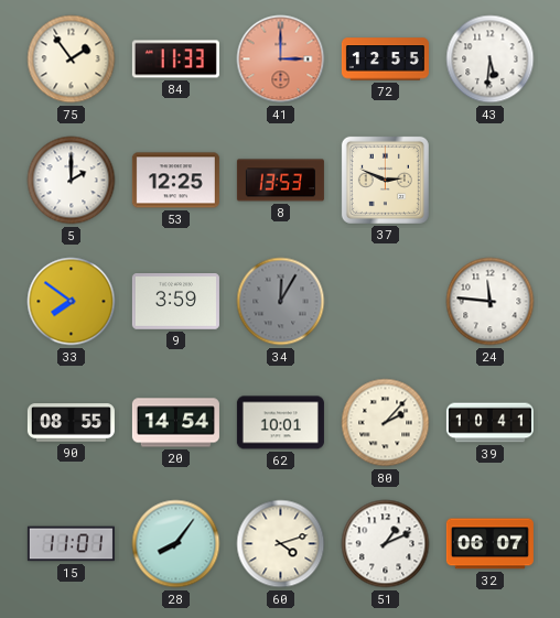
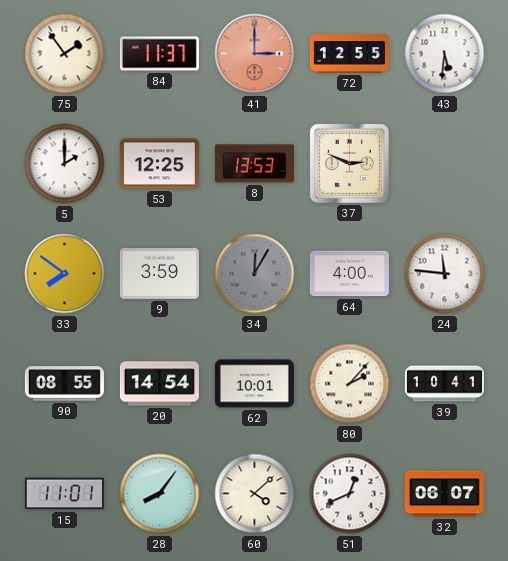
84: 11:33 -> 11:37 (159, 54)
64: none -> 4:00 (349, 274)
60: 4:12 -> 4:08 (255, 494)
51: 1:11 -> 12:41 (350, 494)
